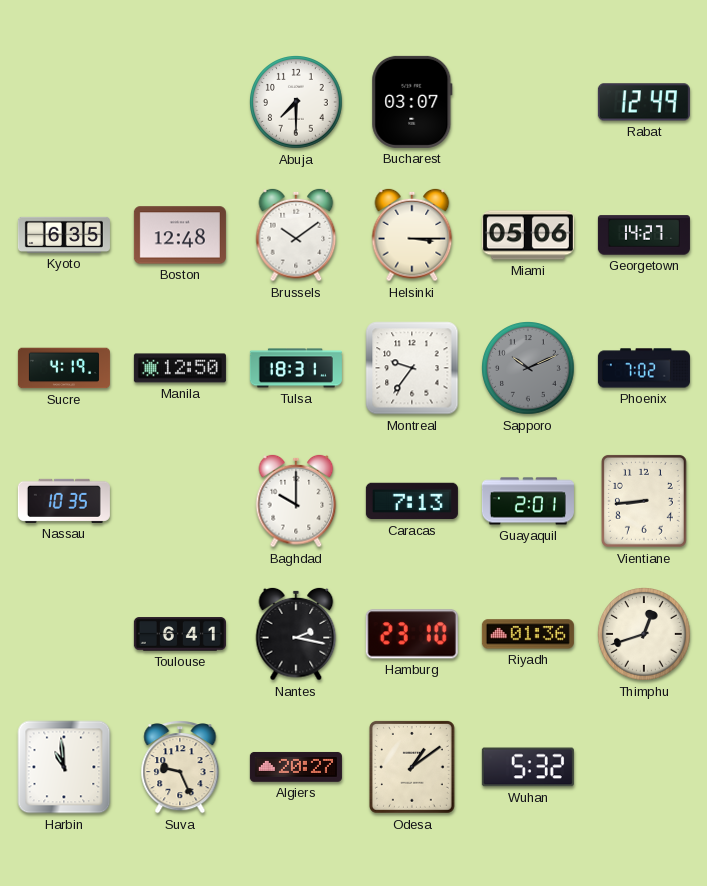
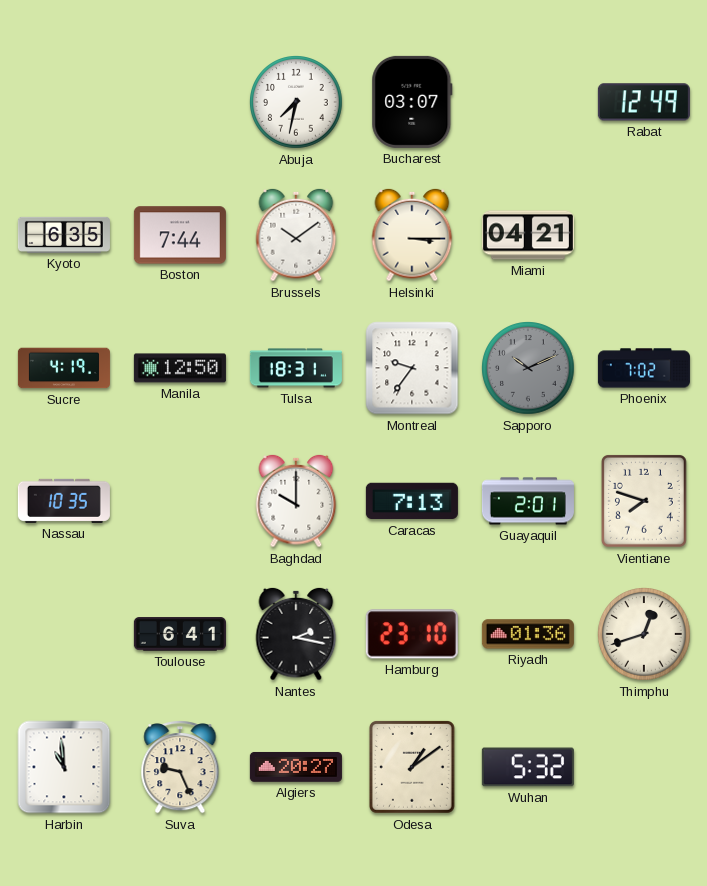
Abuja: 7:30 -> 7:32 (296, 102)
Boston: 12:48 -> 7:44 (180, 235)
Miami: 05:06 -> 04:21 (528, 235)
Georgetown: 14:27 -> none (644, 235)
Vientiane: 8:44 -> 7:48 (644, 501)
